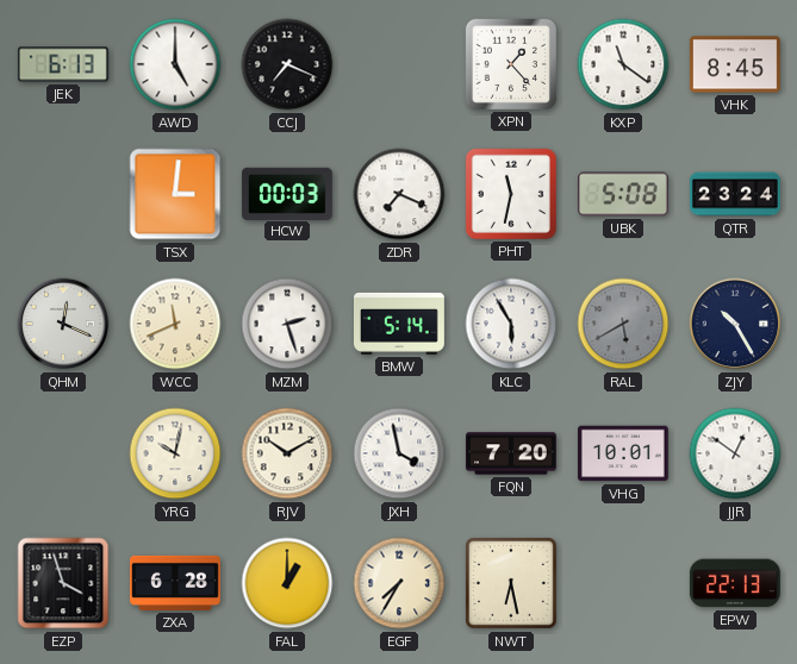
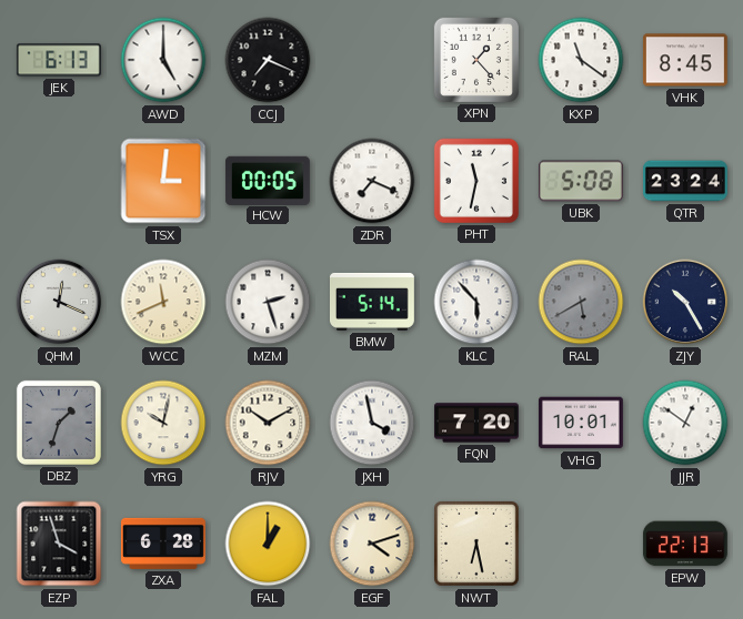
HCW: 00:03 -> 00:05 (268, 180)
KLC: 5:55 -> 5:53 (476, 302)
DBZ: none -> 1:33 (59, 423)
EGF: 7:35 -> 4:12 (372, 544)
